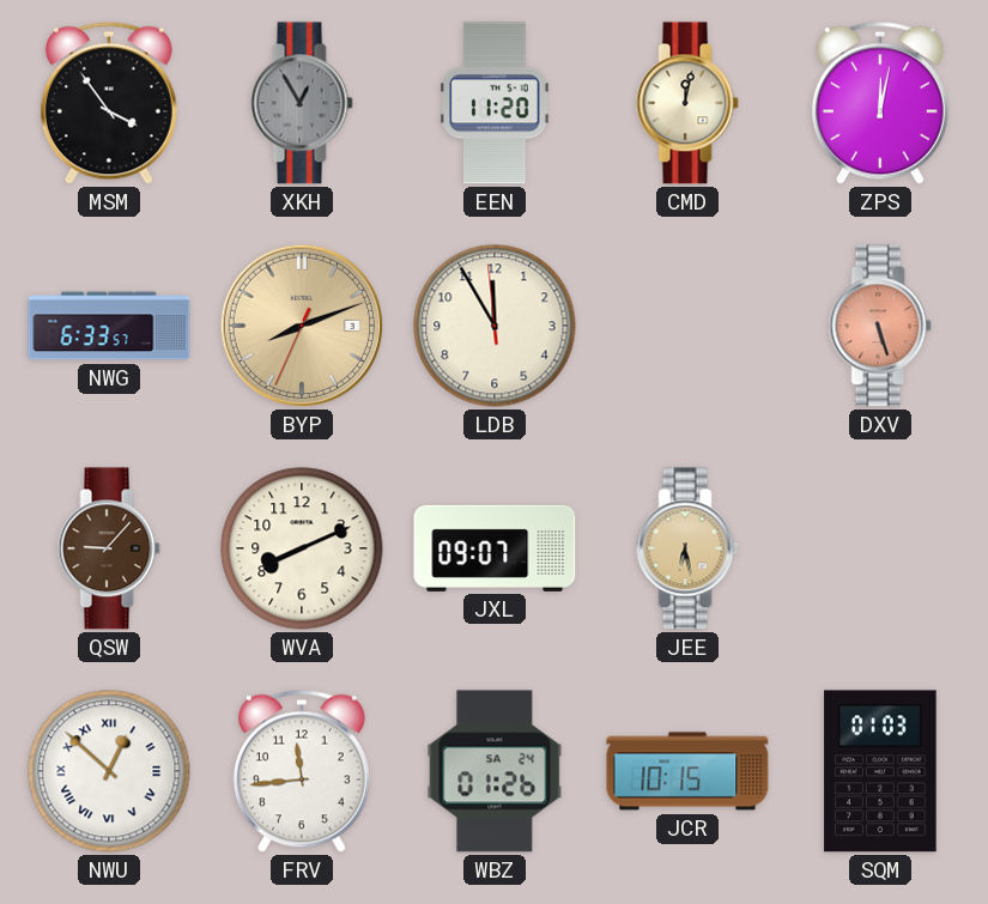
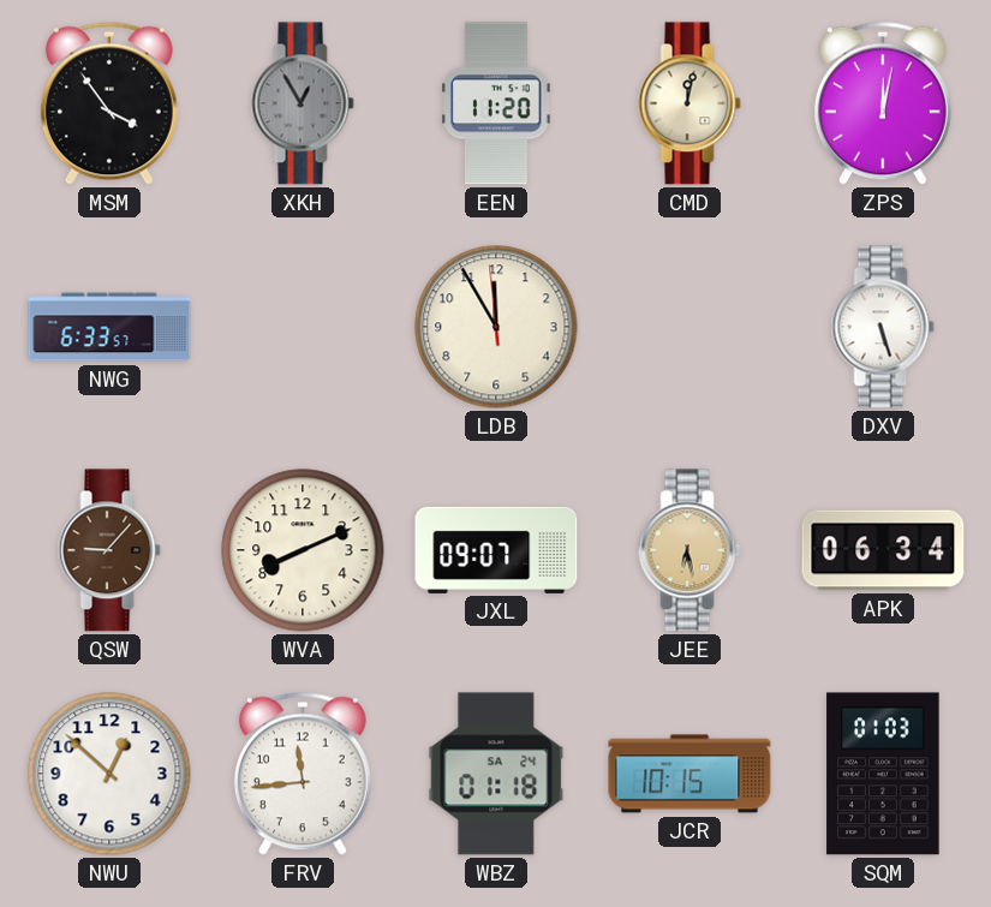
BYP: 8:11 -> none (302, 326)
DXV dial: salmon -> white (883, 327)
APK: none -> 06:34 (883, 550)
NWU numerals: Roman -> Arabic (109, 774)
WBZ: 01:26 -> 01:18 (496, 774)
